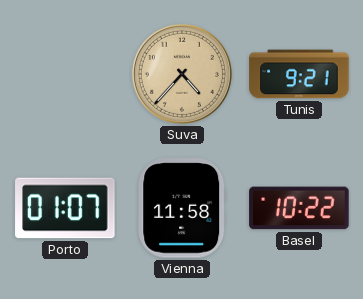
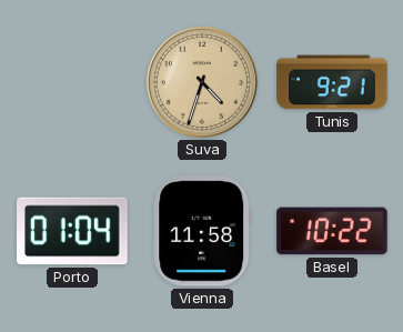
Suva: 4:37 -> 4:33 (202, 82)
Porto: 01:07 -> 01:04 (72, 231)
